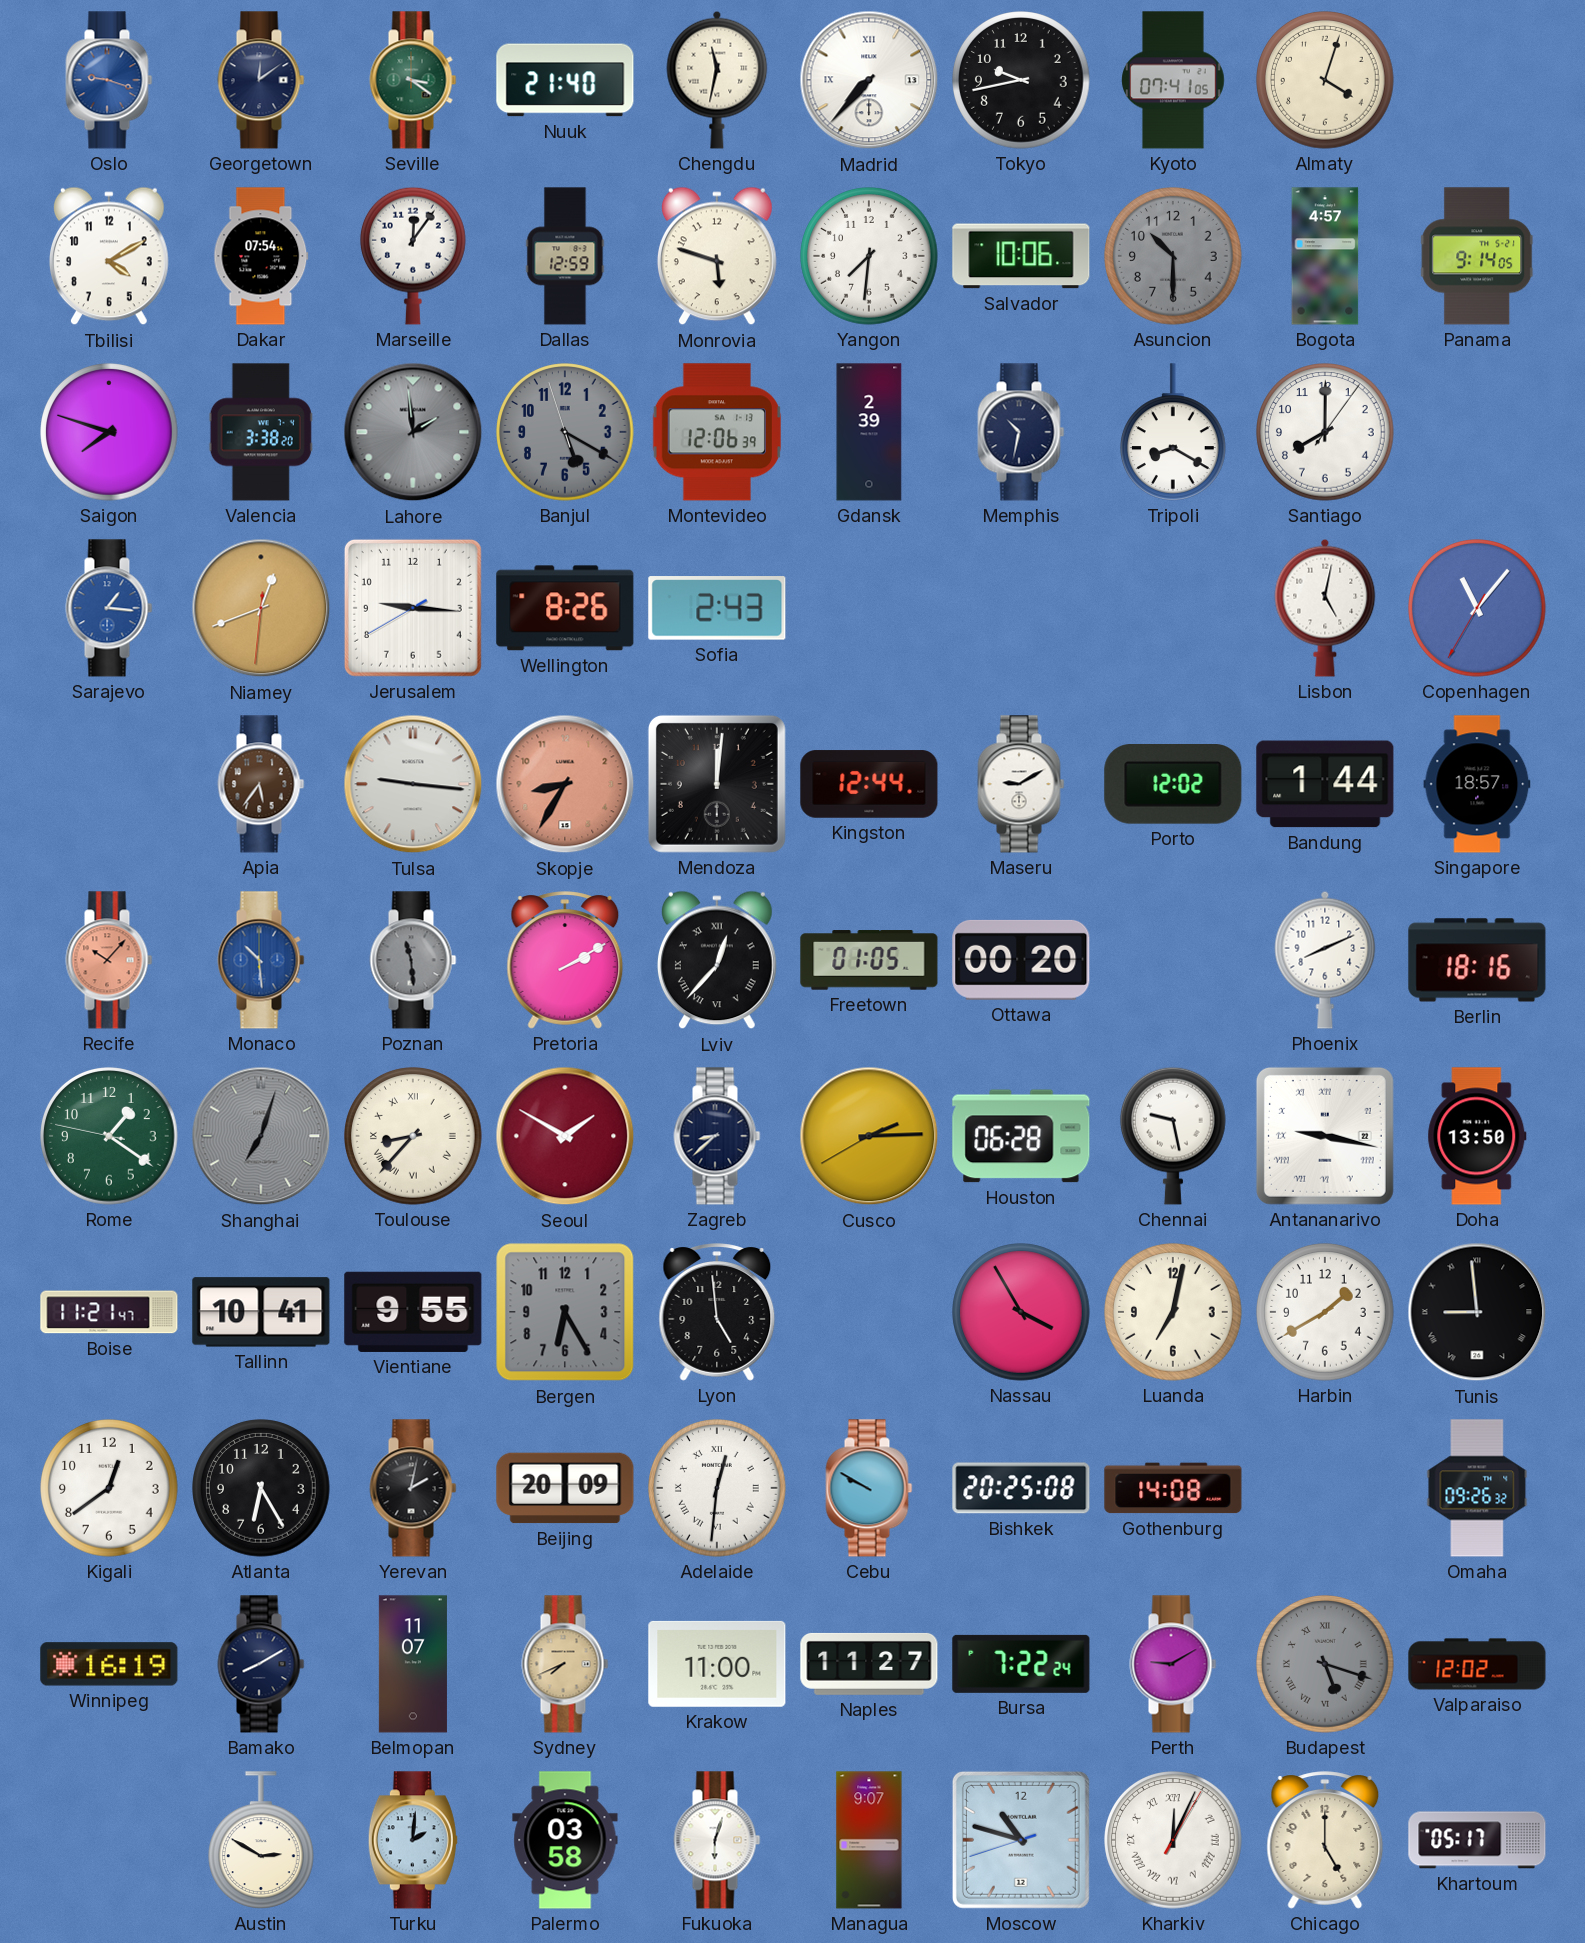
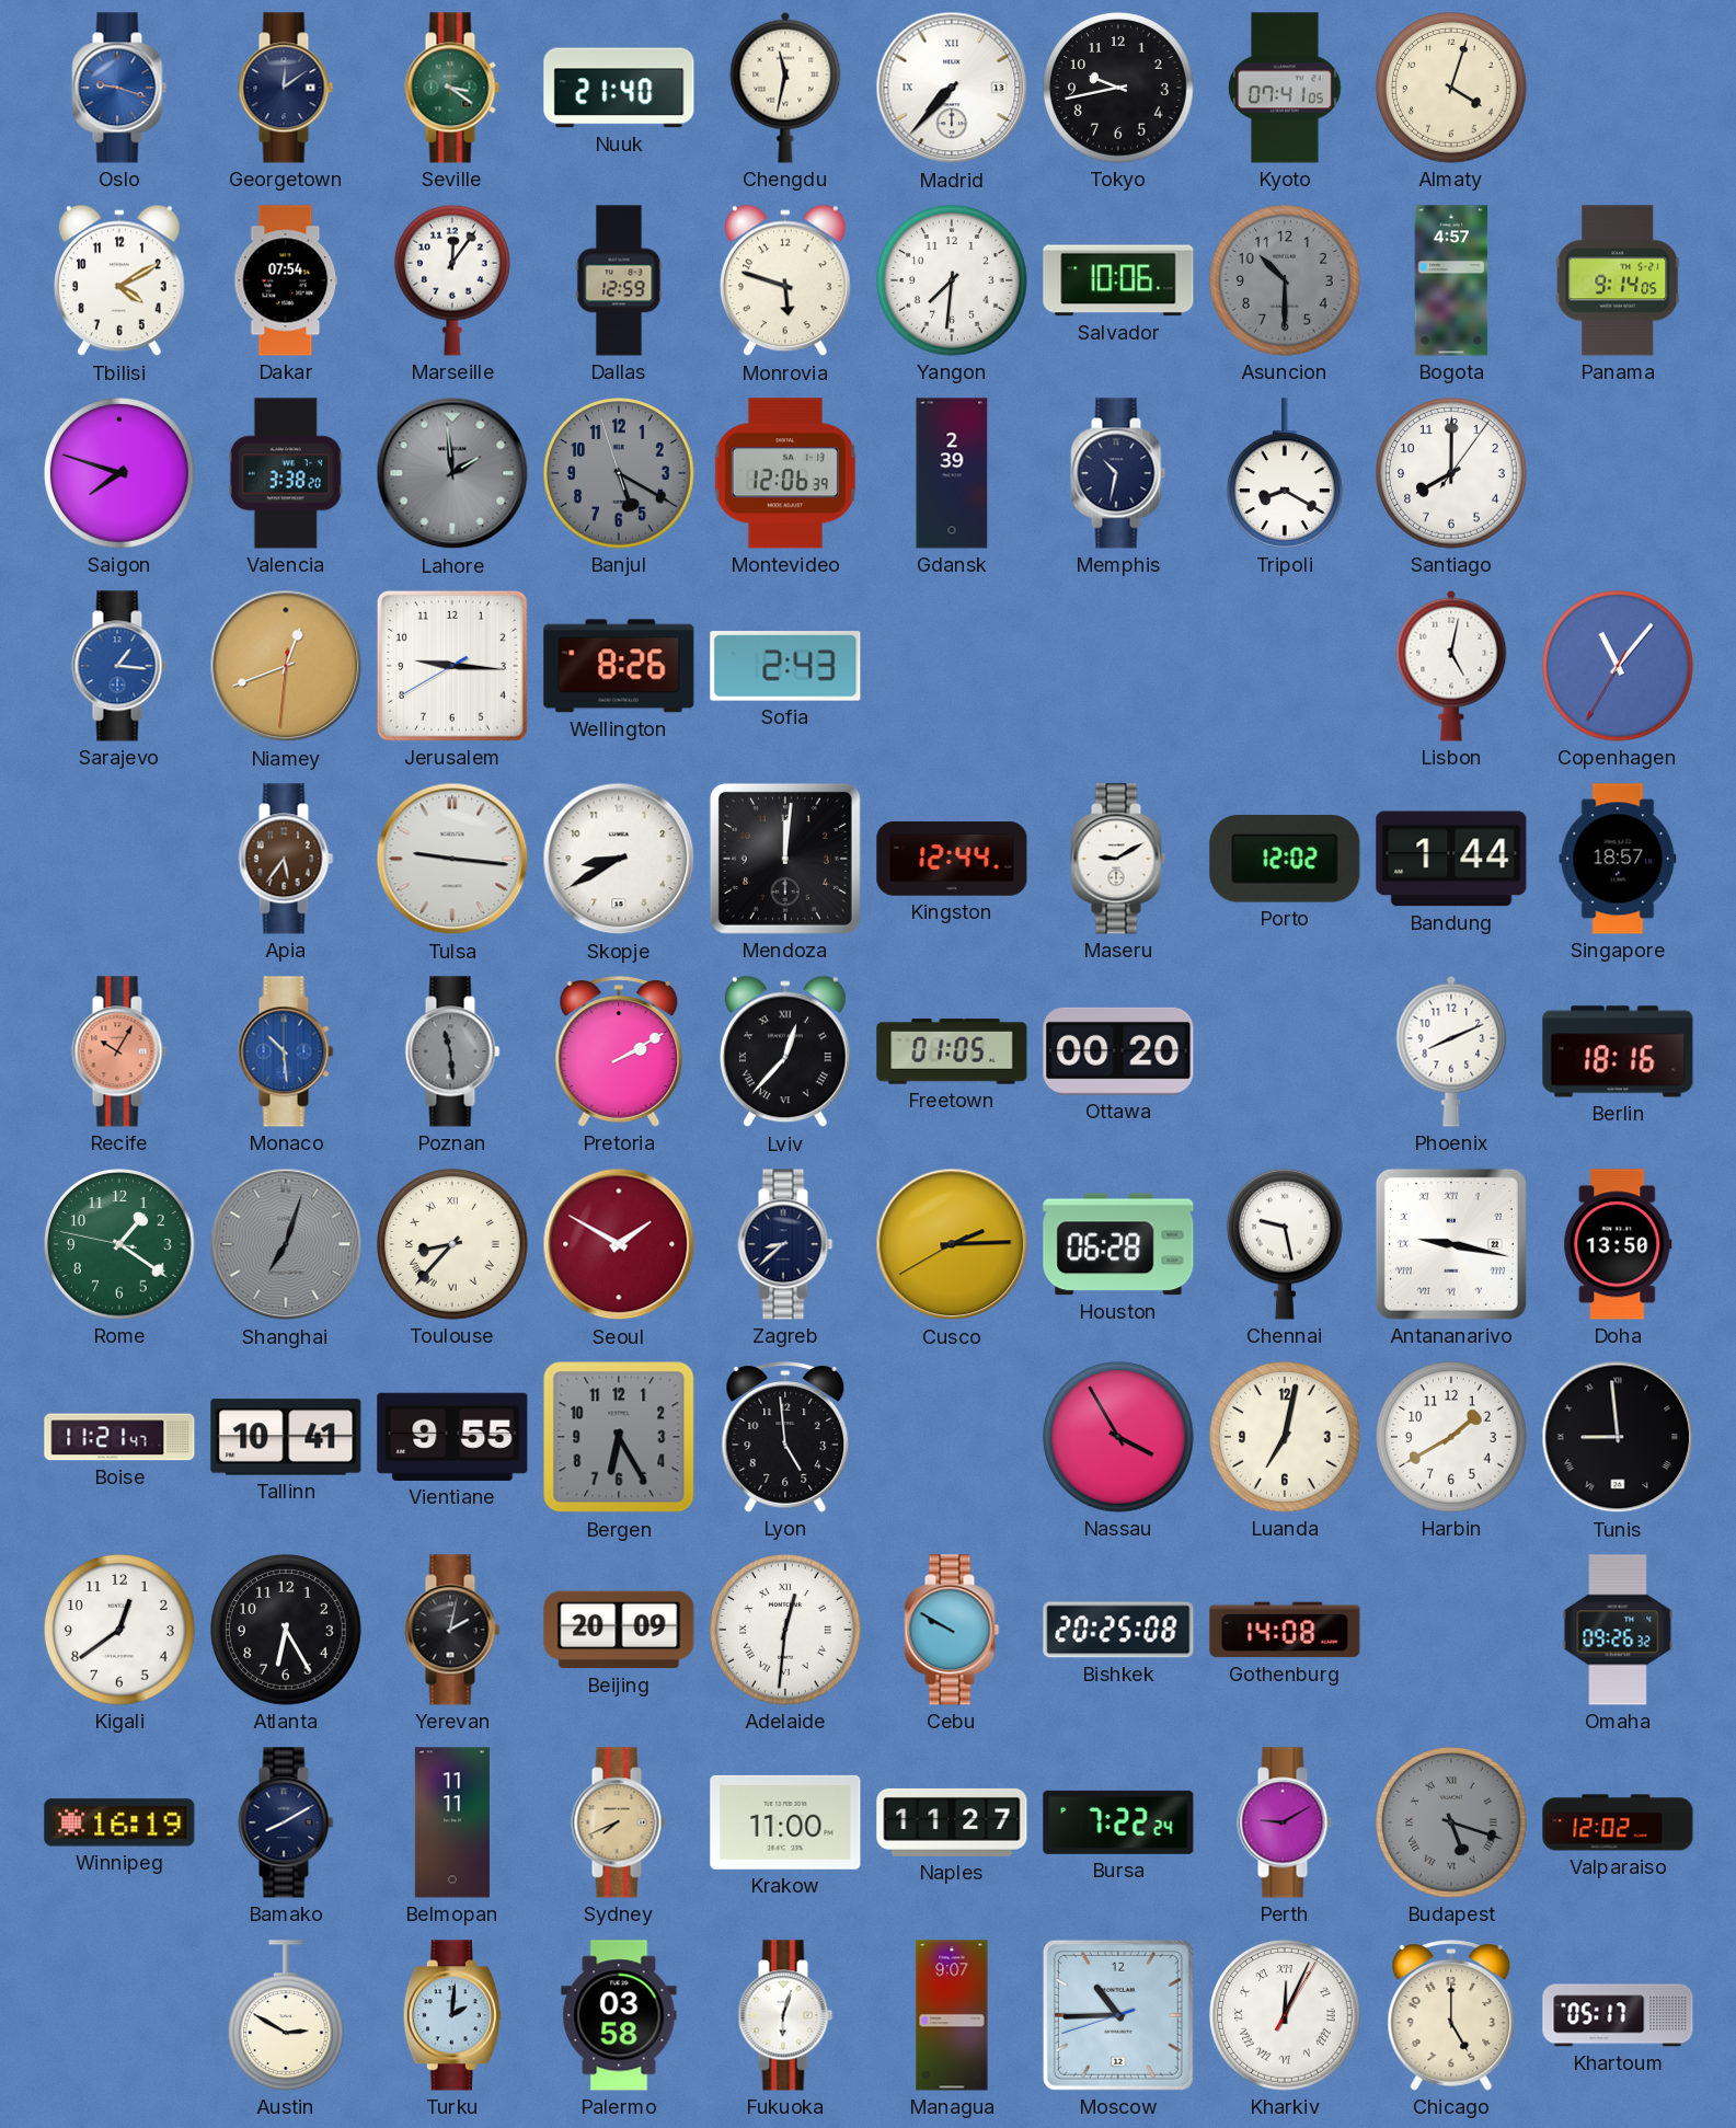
Skopje: 8:35 -> 8:40 (619, 859)
Skopje dial: salmon -> white (619, 859)
Recife: 10:07 -> 10:05 (119, 1051)
Belmopan: 11:07 -> 11:11 (452, 1822)
Moscow: 10:47 -> 10:44 (1118, 2015)
